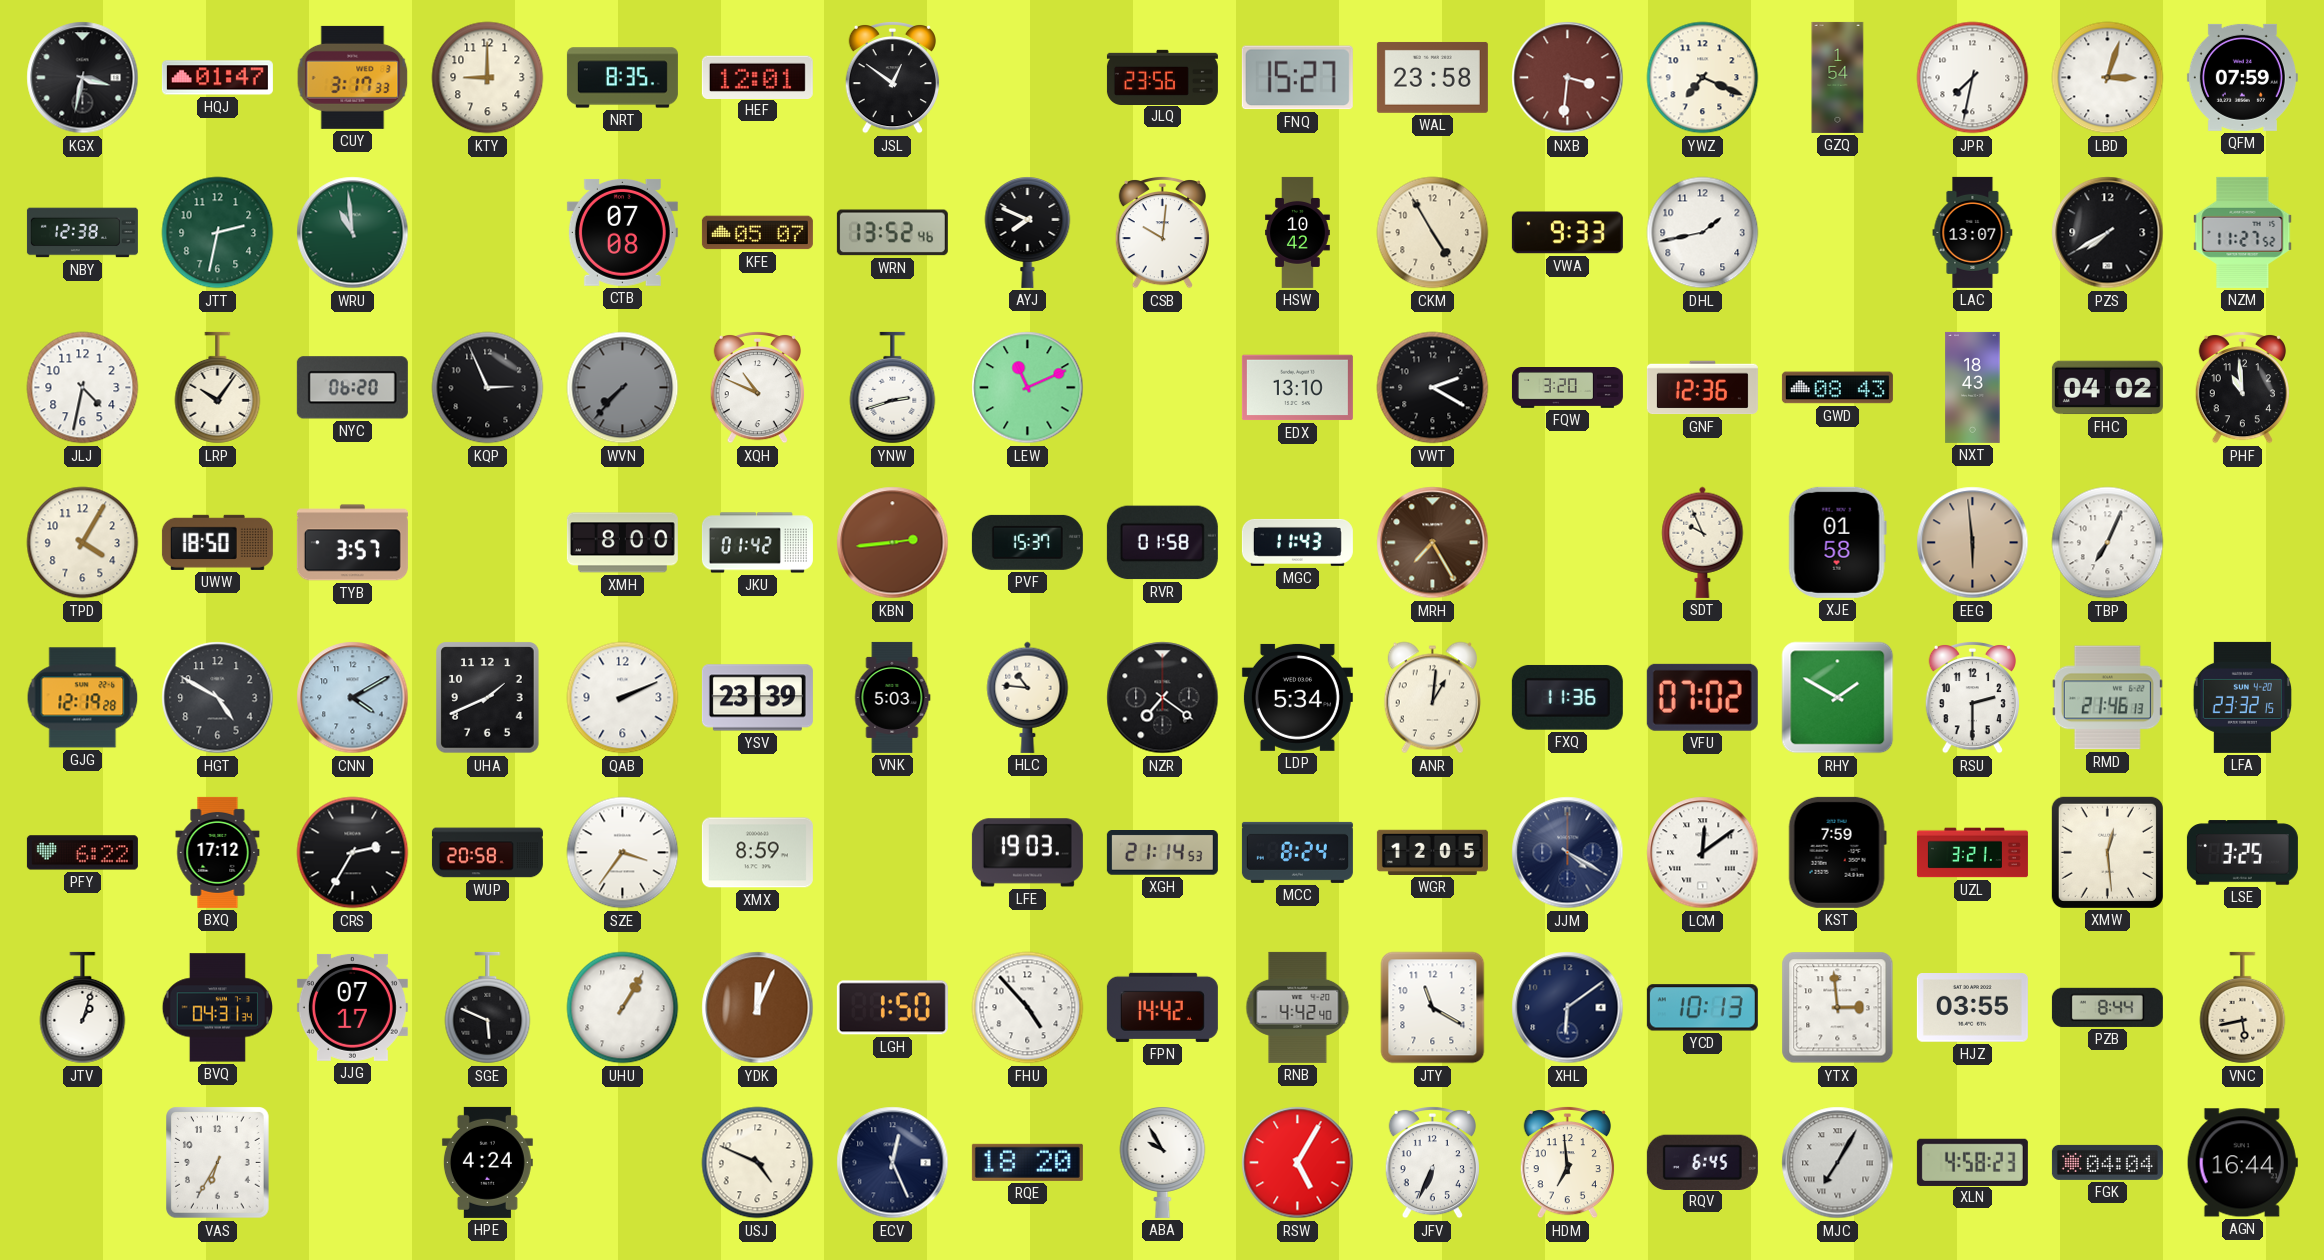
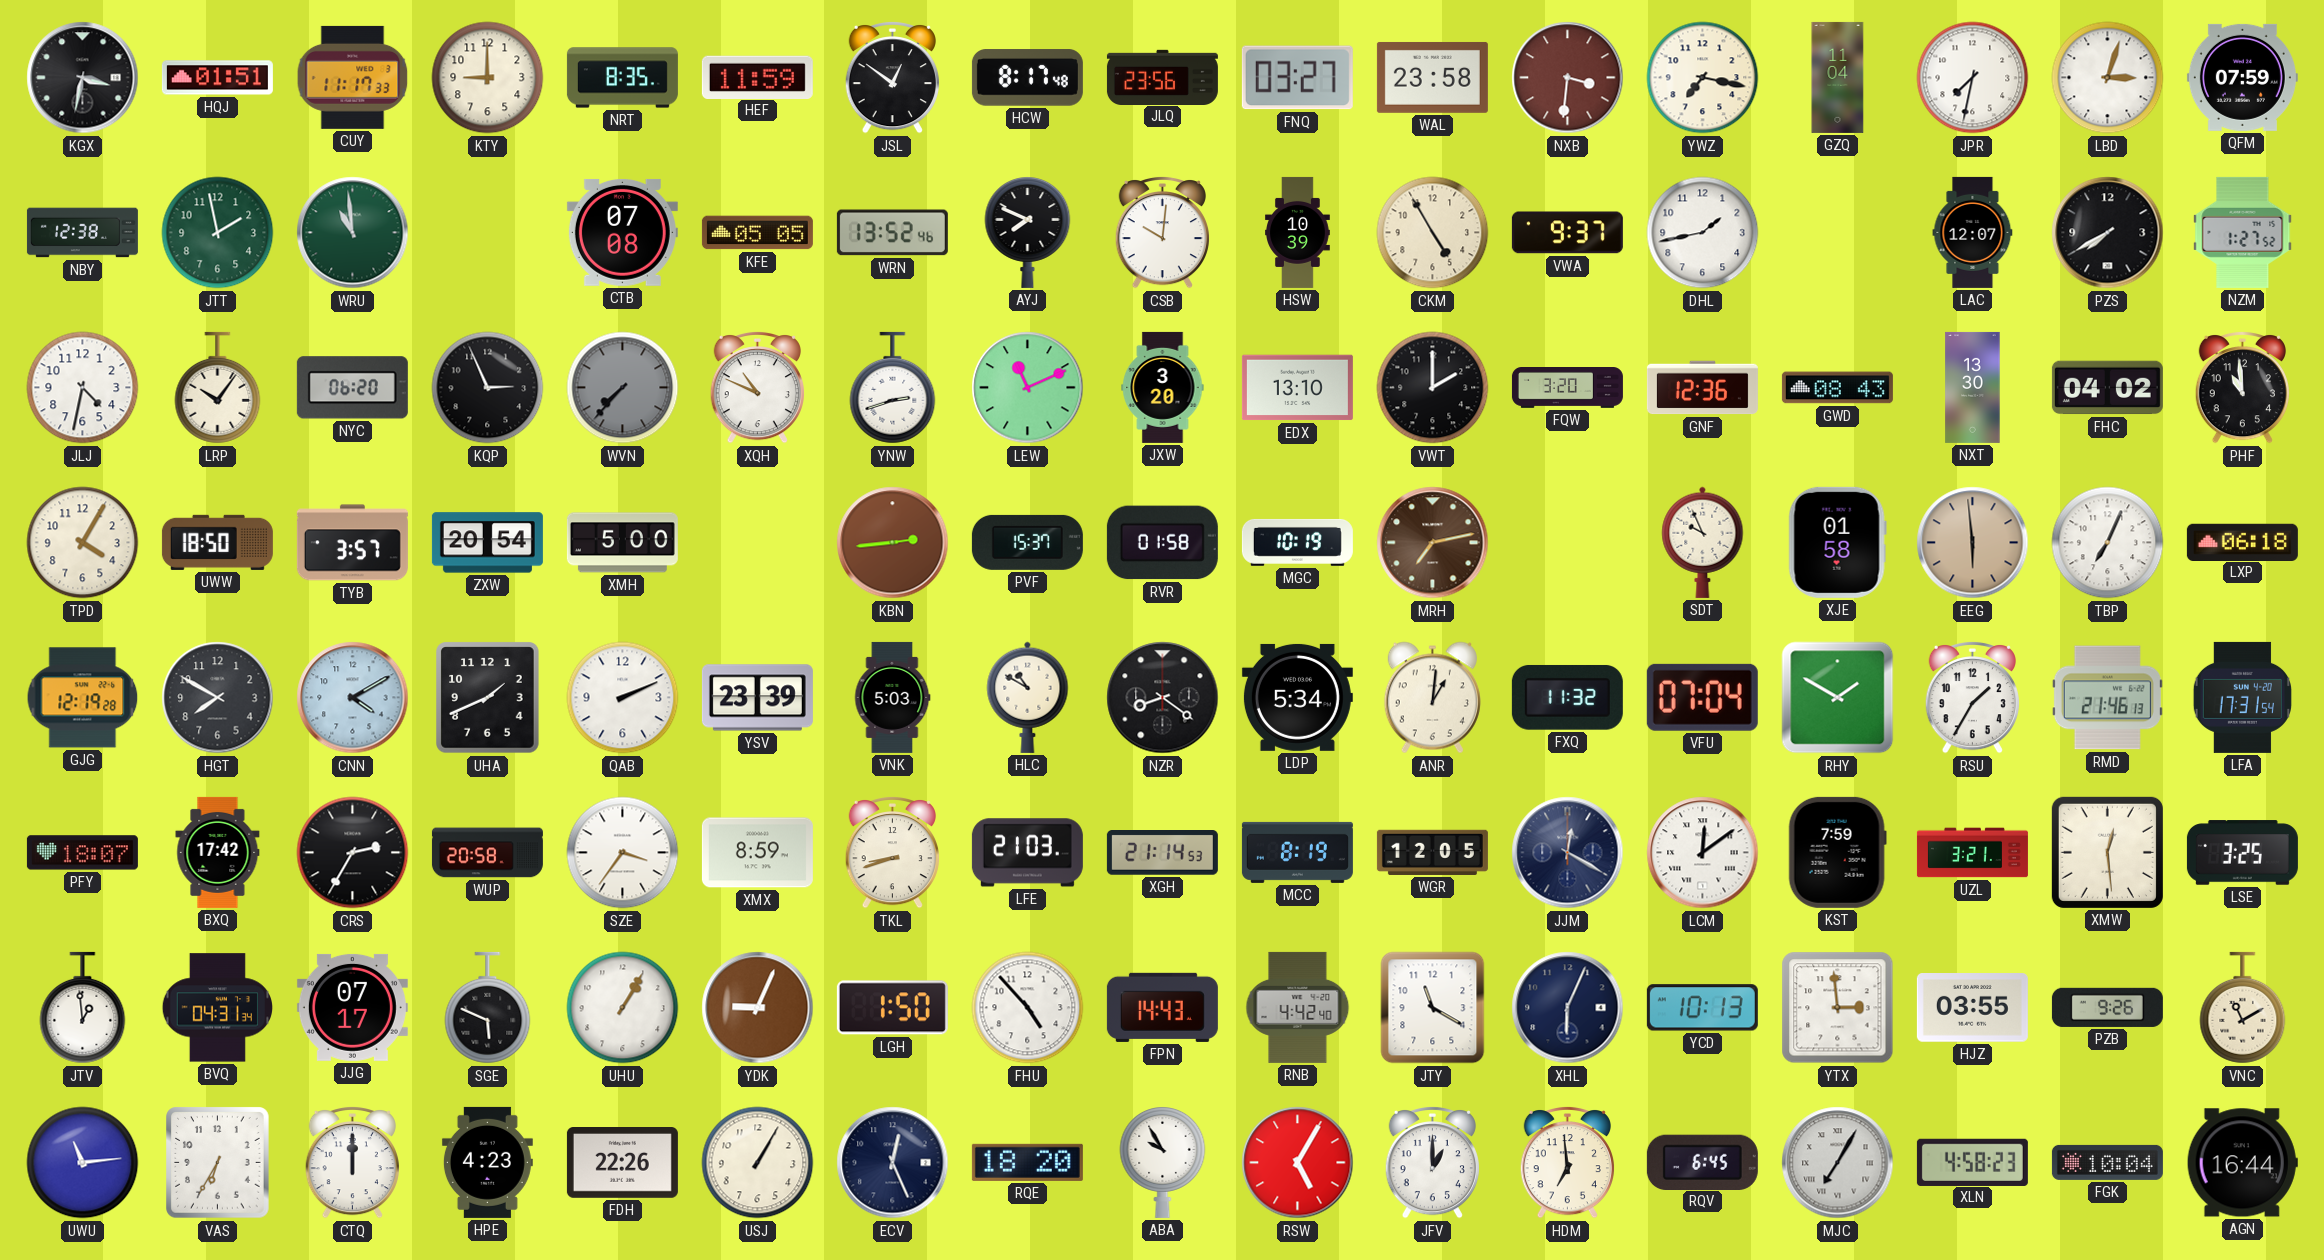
HQJ: 01:47 -> 01:51 (217, 78)
CUY: 3:17 -> 11:17 (353, 77)
HEF: 12:01 -> 11:59 (757, 77)
HCW: none -> 8:17 (1027, 78)
FNQ: 15:27 -> 03:27 (1297, 78)
YWZ: 7:19 -> 7:17 (1703, 78)
GZQ: 1:54 -> 11:04 (1838, 77)
JTT: 2:32 -> 1:58 (218, 233)
KFE: 05:07 -> 05:05 (757, 233)
HSW: 10:42 -> 10:39 (1298, 232)
VWA: 9:33 -> 9:37 (1567, 233)
LAC: 13:07 -> 12:07 (1973, 232)
NZM: 11:27 -> 1:27 (2243, 232)
JXW: none -> 3:20 (1163, 387)
VWT: 2:20 -> 2:00 (1433, 388)
NXT: 18:43 -> 13:30 (1973, 387)
ZXW: none -> 20:54 (487, 543)
XMH: 8:00 -> 5:00 (622, 543)
JKU: 01:42 -> none (757, 543)
MGC: 11:43 -> 10:19 (1297, 542)
MRH: 7:25 -> 7:13 (1433, 543)
LXP: none -> 06:18 (2242, 542)
HGT: 4:50 -> 7:50 (218, 698)
HLC: 10:46 -> 10:50 (1028, 697)
NZR: 7:21 -> 8:21 (1163, 698)
FXQ: 11:36 -> 11:32 (1567, 697)
VFU: 07:02 -> 07:04 (1702, 697)
RSU: 2:30 -> 1:35 (1972, 697)
LFA: 23:32 -> 17:31 (2242, 697)
PFY: 6:22 -> 18:07 (82, 853)
BXQ: 17:12 -> 17:42 (218, 852)
TKL: none -> 8:42 (892, 852)
LFE: 19:03 -> 21:03 (1027, 853)
MCC: 8:24 -> 8:19 (1297, 852)
JJM: 4:20 -> 12:20 (1568, 853)
JTV: 1:03 -> 12:59 (83, 1008)
YDK: 12:04 -> 9:04 (758, 1008)
FPN: 14:42 -> 14:43 (1162, 1007)
XHL: 6:09 -> 6:04 (1568, 1008)
PZB: 8:44 -> 9:26 (2107, 1007)
VNC: 5:43 -> 11:10 (2243, 1008)
UWU: none -> 11:14 (83, 1163)
CTQ: none -> 12:00 (352, 1162)
HPE: 4:24 -> 4:23 (487, 1162)
FDH: none -> 22:26 (622, 1163)
USJ: 4:49 -> 1:05 (758, 1163)
JFV: 6:34 -> 1:00 (1432, 1162)
FGK: 04:04 -> 10:04 (2107, 1162)
